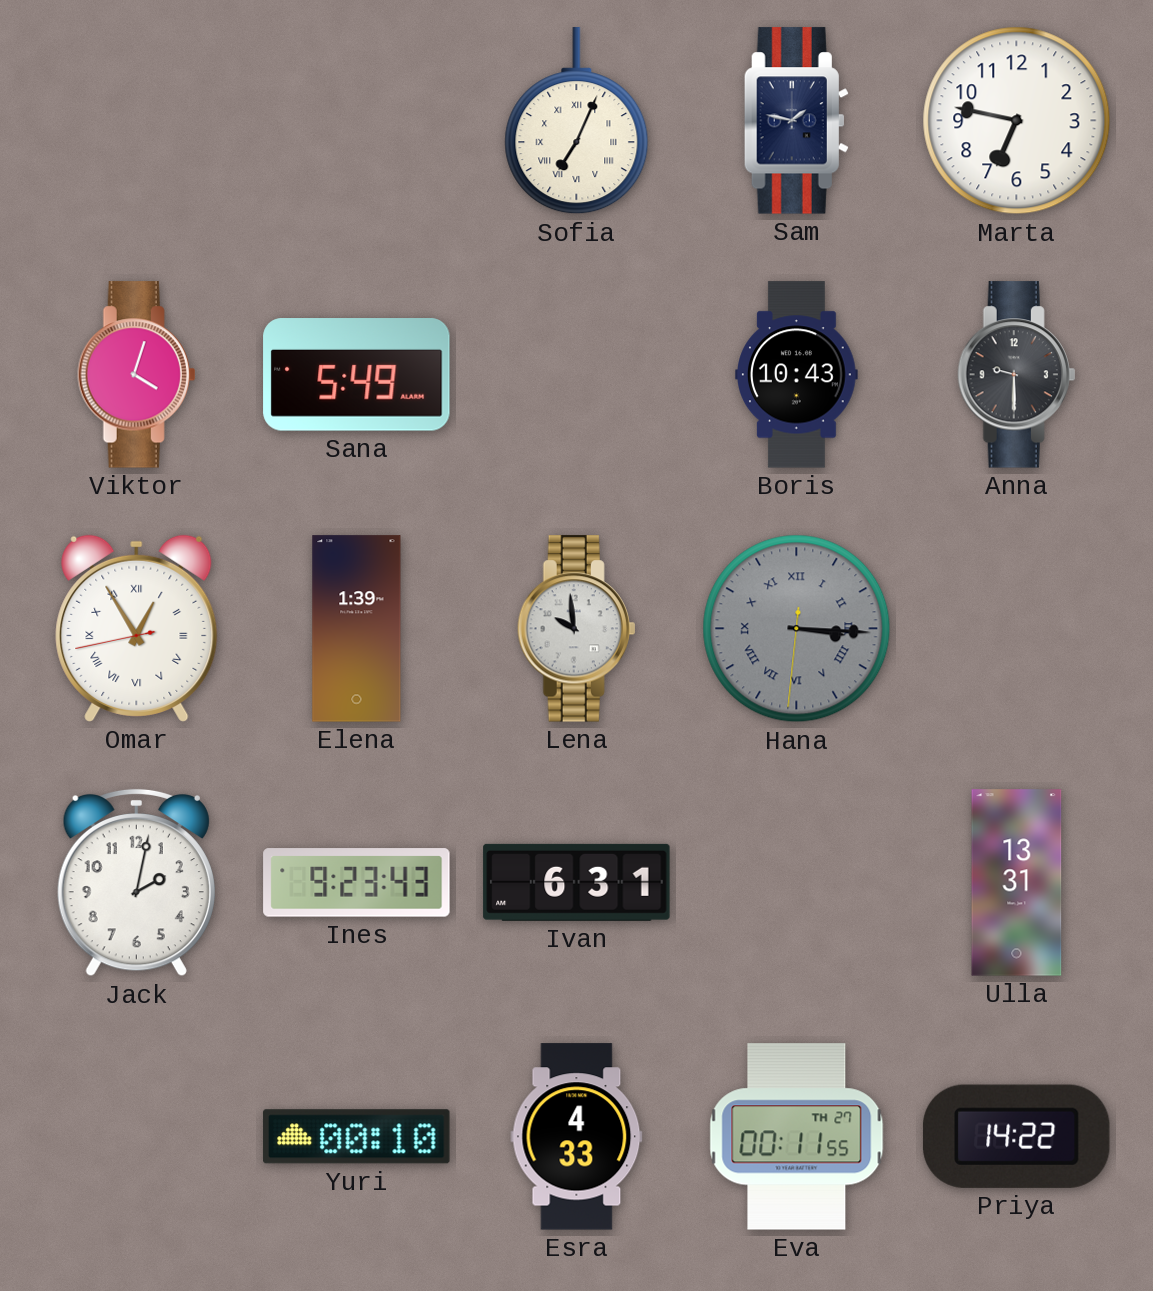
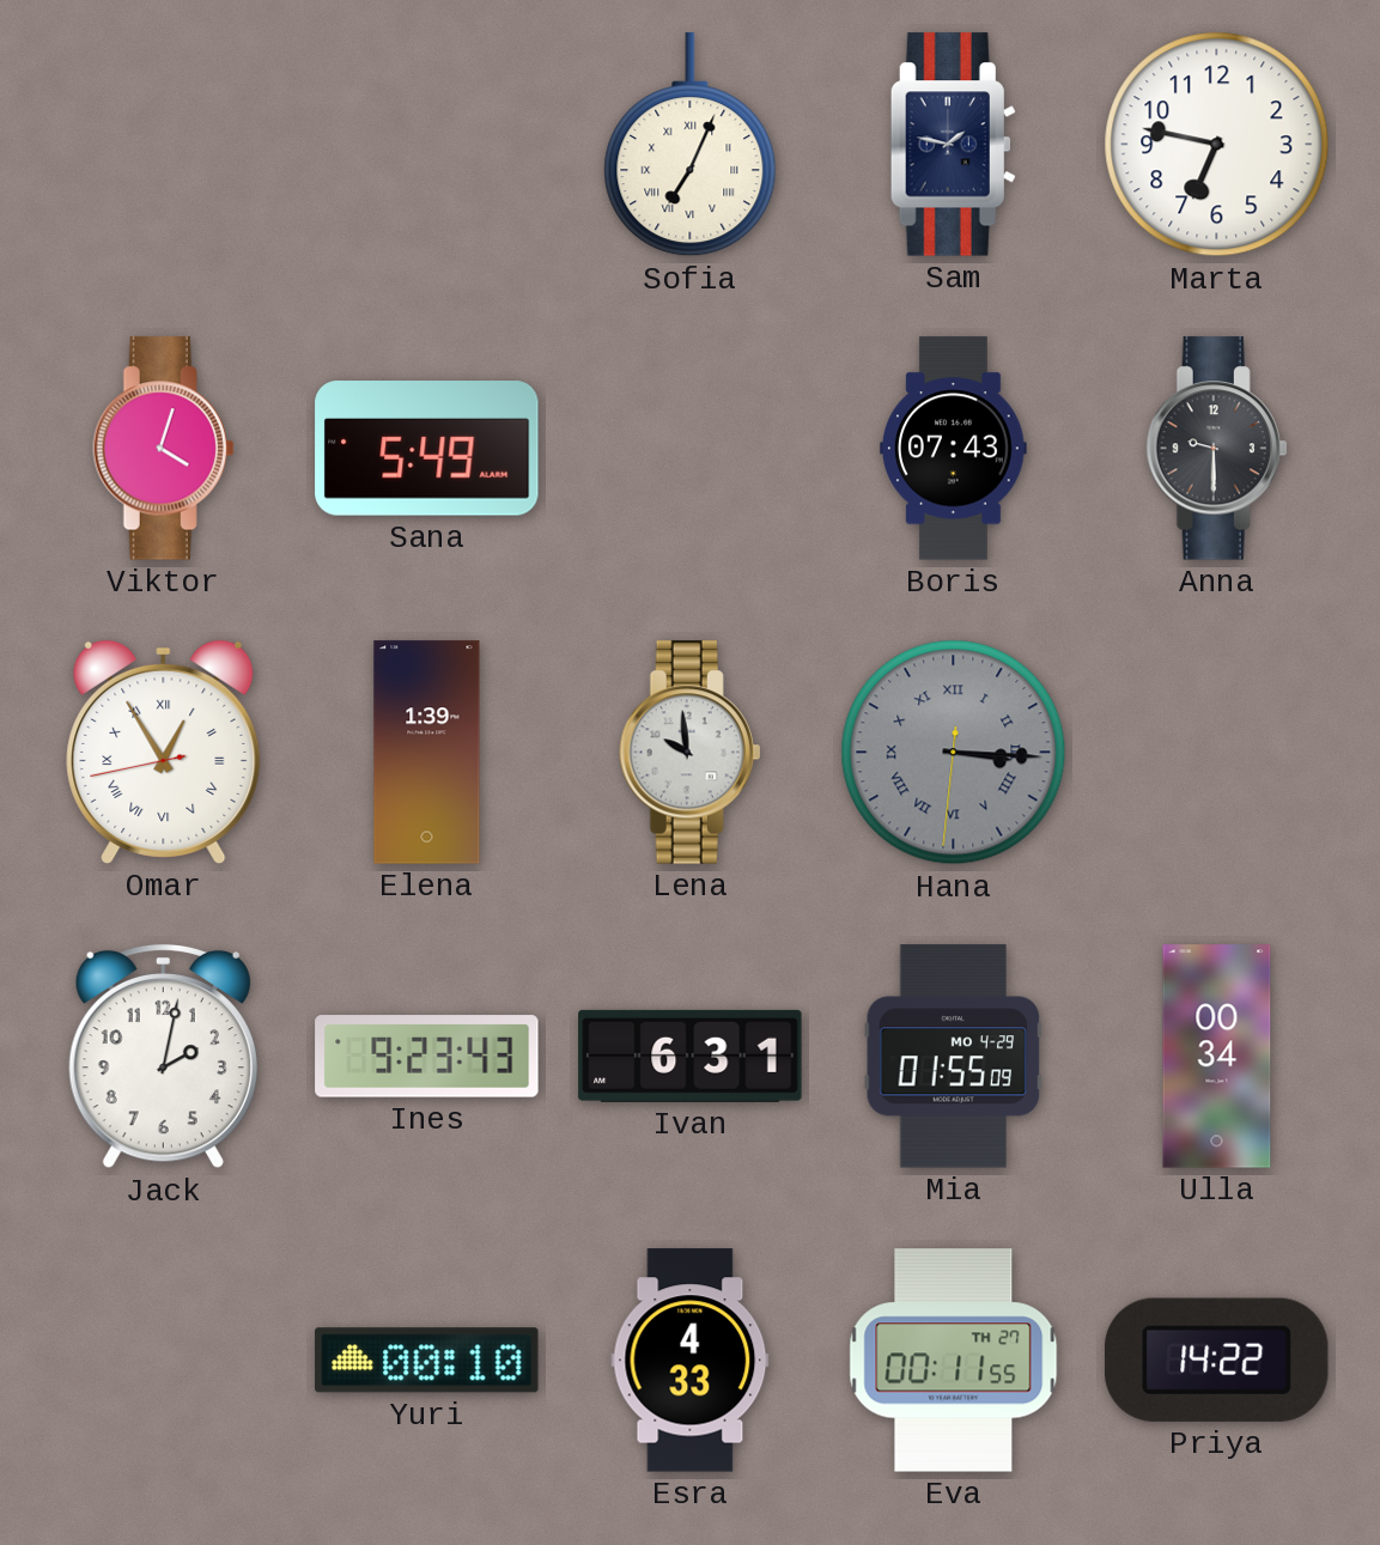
Boris: 10:43 -> 07:43 (954, 449)
Mia: none -> 01:55 (954, 1057)
Ulla: 13:31 -> 00:34 (1217, 1057)
